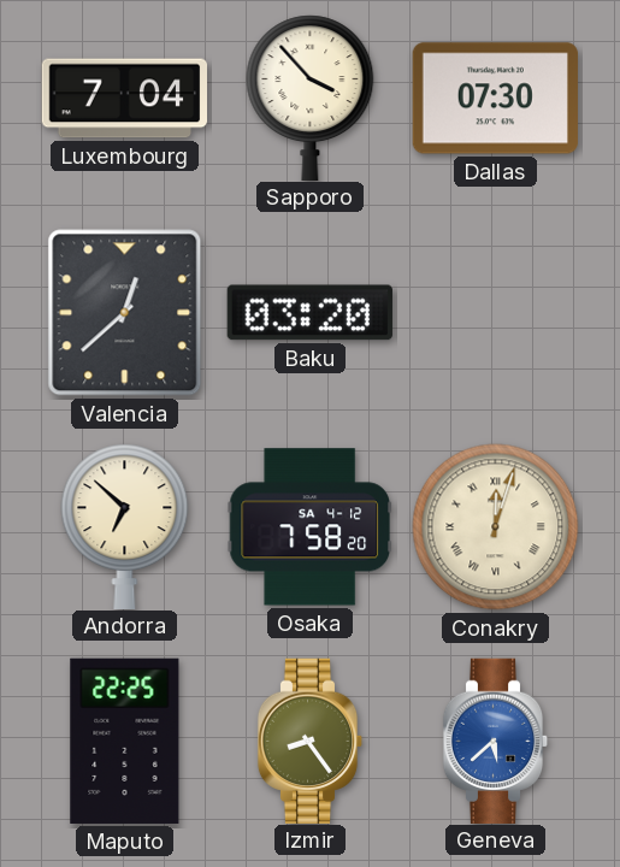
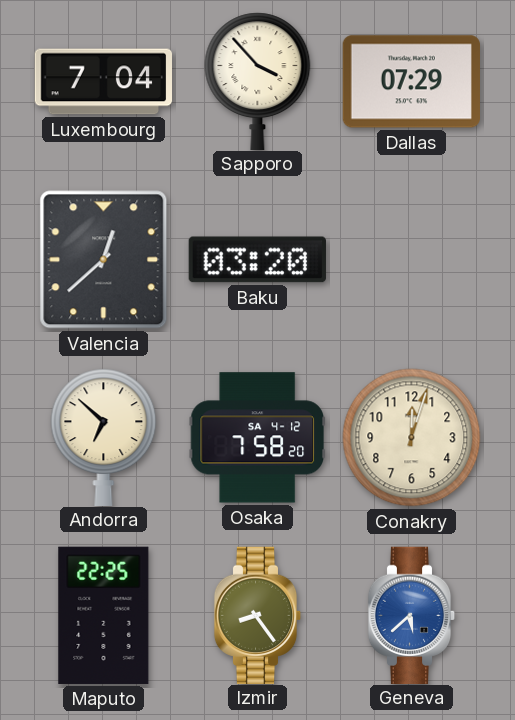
Dallas: 07:30 -> 07:29 (411, 82)
Conakry numerals: Roman -> Arabic (412, 438)
